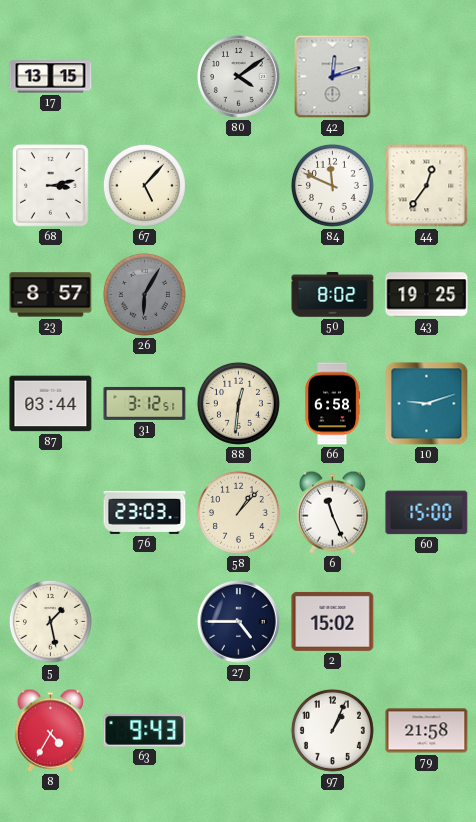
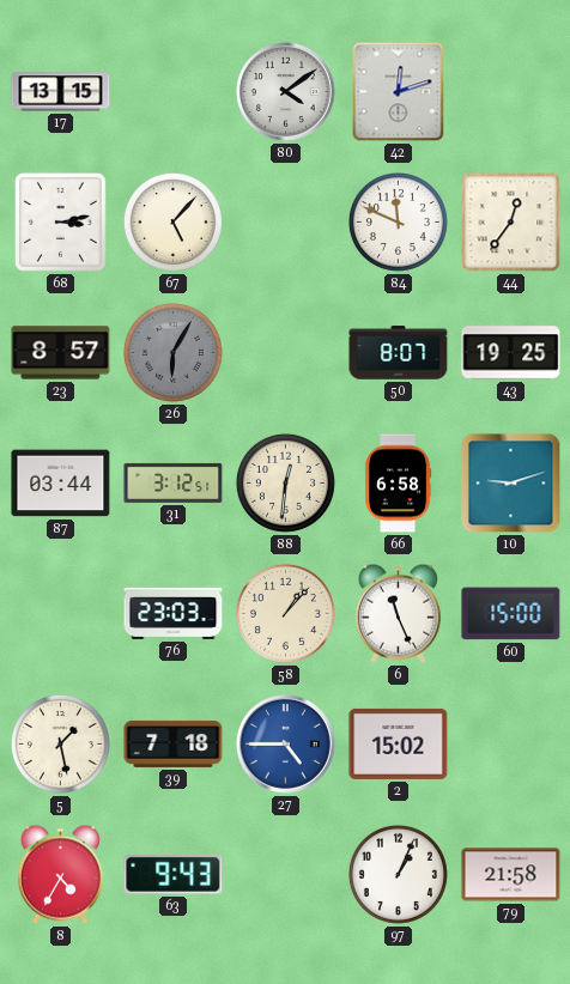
50: 8:02 -> 8:07 (399, 353)
39: none -> 7:18 (174, 743)
27 dial: navy -> blue (286, 745)
